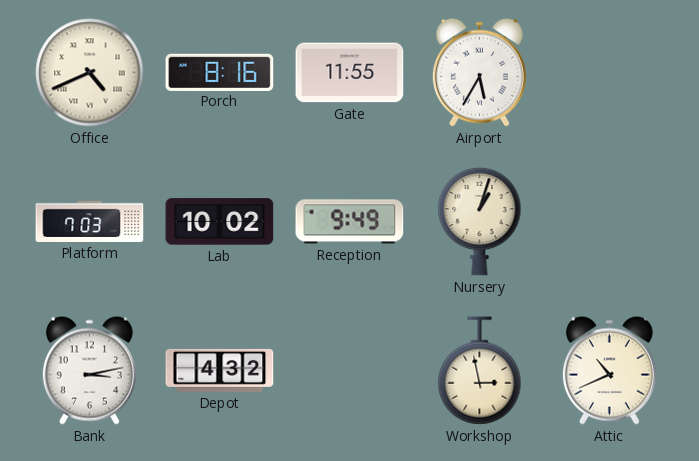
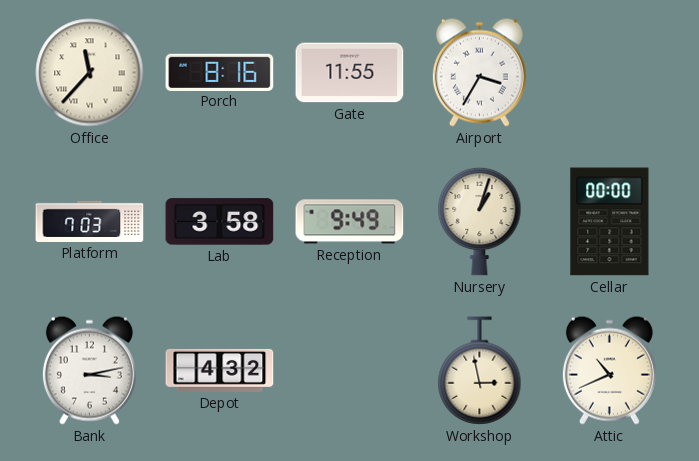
Office: 4:41 -> 11:37 (90, 73)
Airport: 5:35 -> 3:35 (479, 72)
Lab: 10:02 -> 3:58 (220, 222)
Cellar: none -> 00:00 (610, 222)
